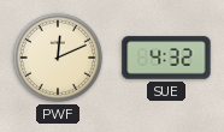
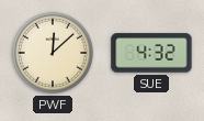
PWF: 12:11 -> 12:08 (53, 53)
